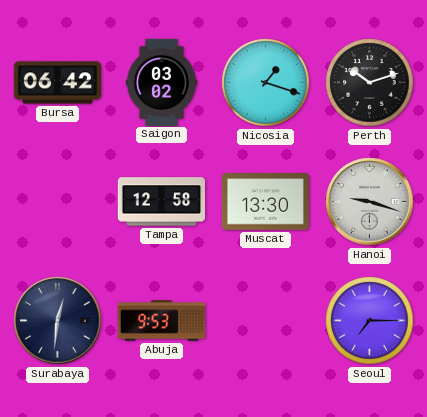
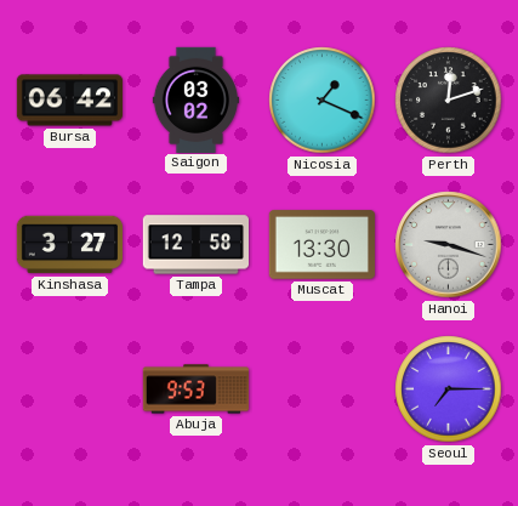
Nicosia: 1:18 -> 1:19 (323, 101)
Perth: 10:12 -> 12:12 (449, 101)
Kinshasa: none -> 3:27 (69, 245)
Surabaya: 12:31 -> none (58, 321)
